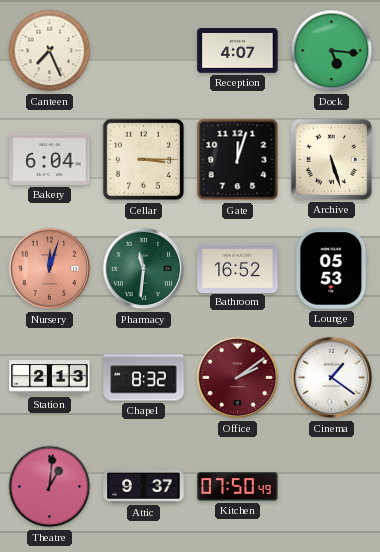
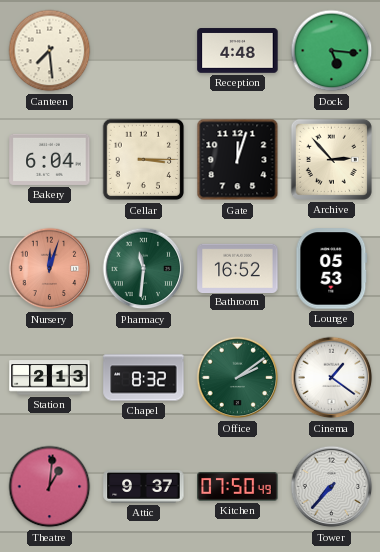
Canteen: 7:26 -> 7:29 (50, 51)
Reception: 4:07 -> 4:48 (238, 51)
Archive: 5:27 -> 2:53 (331, 159)
Office dial: burgundy -> green (238, 378)
Tower: none -> 7:37 (332, 487)
